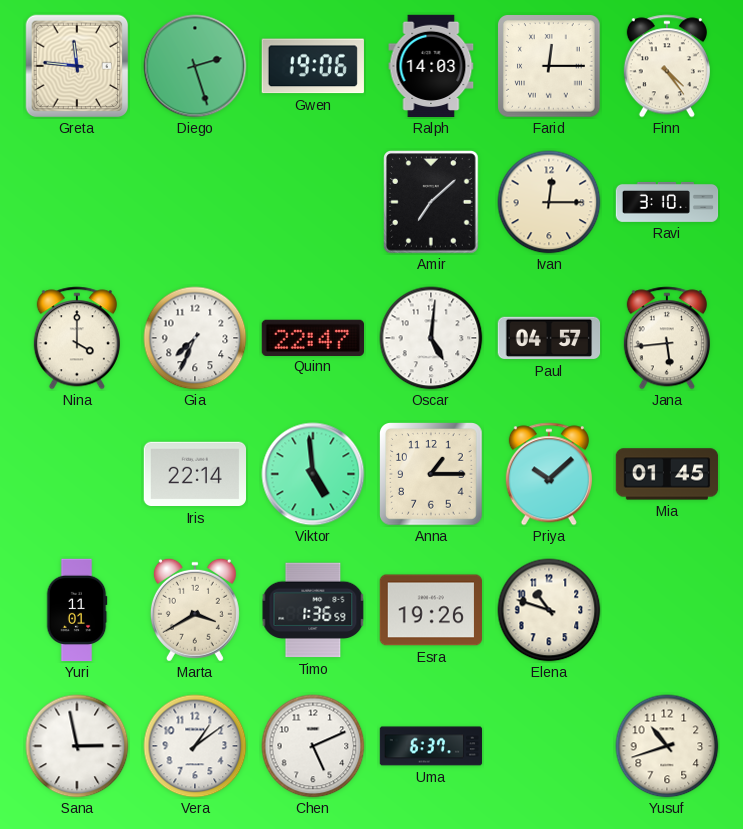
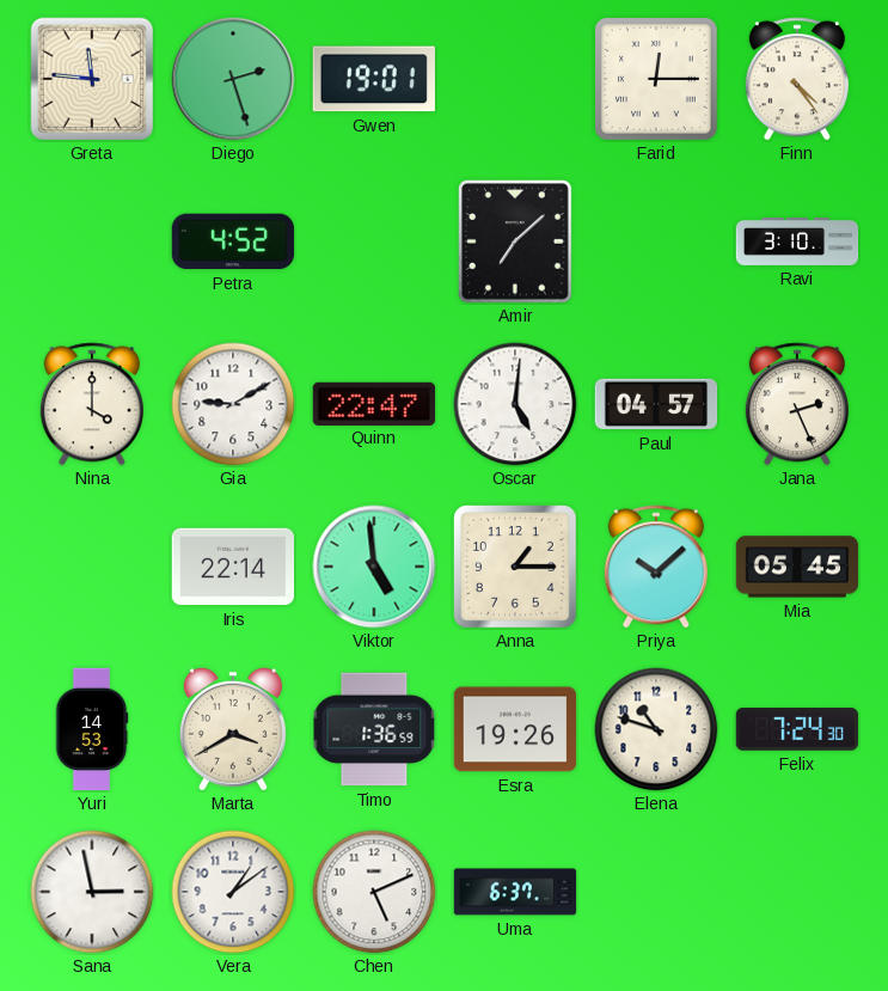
Gwen: 19:06 -> 19:01 (374, 79)
Ralph: 14:03 -> none (431, 66)
Petra: none -> 4:52 (233, 241)
Ivan: 12:15 -> none (549, 202)
Gia: 7:34 -> 9:10 (233, 404)
Jana: 5:44 -> 2:26 (797, 404)
Mia: 01:45 -> 05:45 (797, 567)
Yuri: 11:01 -> 14:53 (92, 729)
Felix: none -> 7:24 (796, 729)
Yusuf: 10:42 -> none (667, 746)
